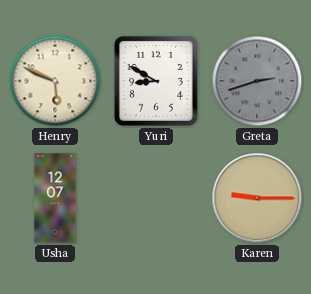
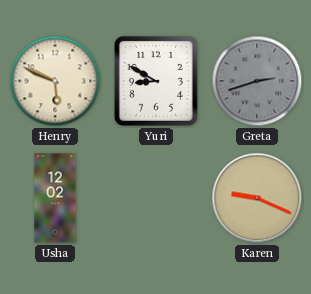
Usha: 12:07 -> 12:02 (55, 198)
Karen: 9:15 -> 9:19 (257, 198)
